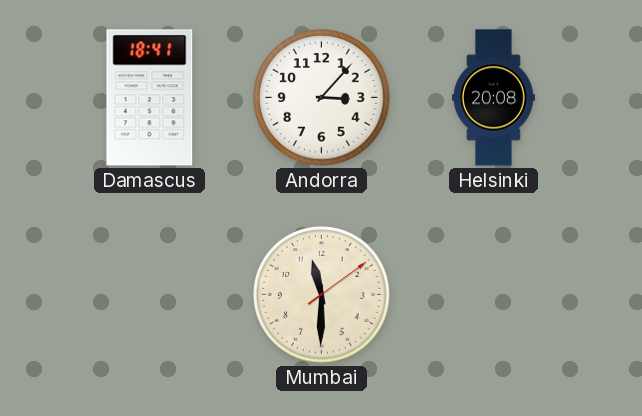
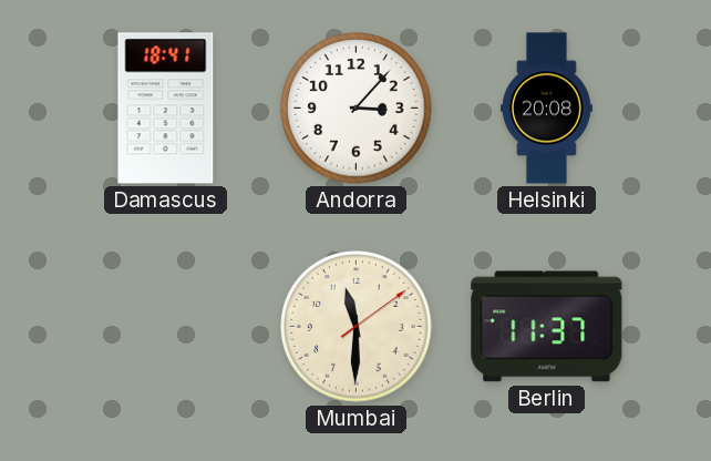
Berlin: none -> 11:37 (547, 327)
